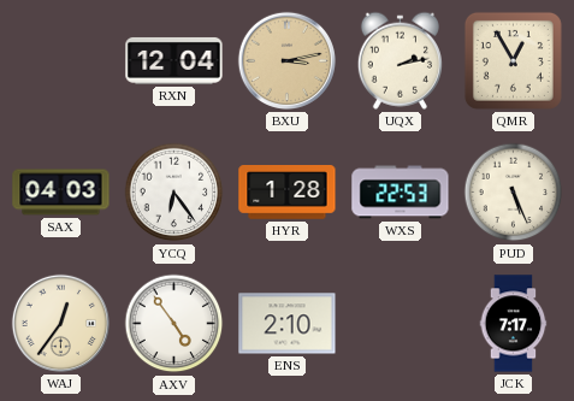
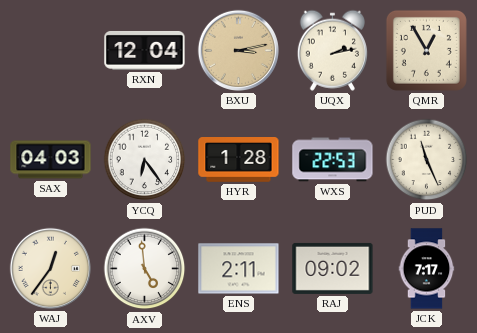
PUD: 5:26 -> 11:26 (427, 160)
AXV: 4:54 -> 4:59 (145, 269)
ENS: 2:10 -> 2:11 (239, 269)
RAJ: none -> 09:02 (333, 268)
